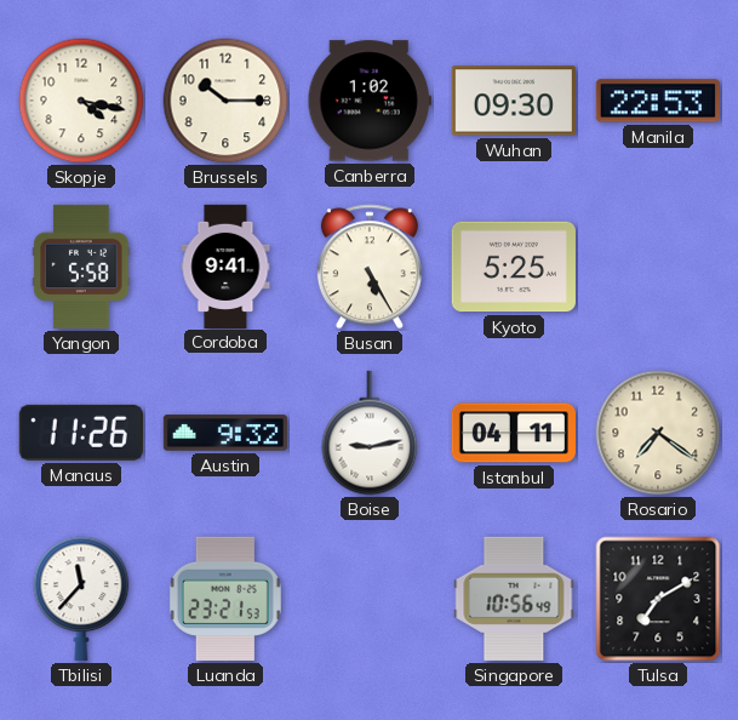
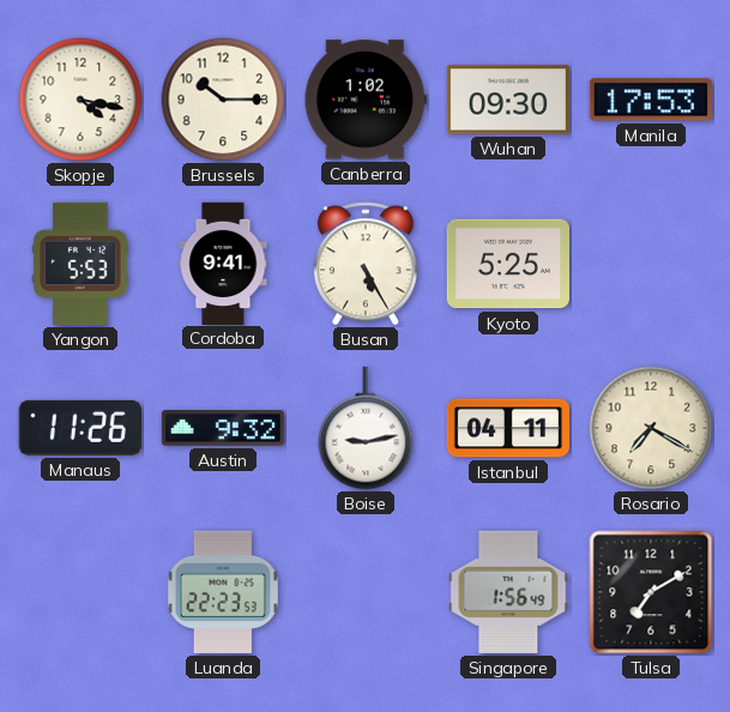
Manila: 22:53 -> 17:53 (651, 99)
Yangon: 5:58 -> 5:53 (80, 264)
Rosario: 7:21 -> 7:20 (651, 428)
Tbilisi: 11:37 -> none (81, 599)
Luanda: 23:21 -> 22:23 (223, 592)
Singapore: 10:56 -> 1:56 (508, 592)
